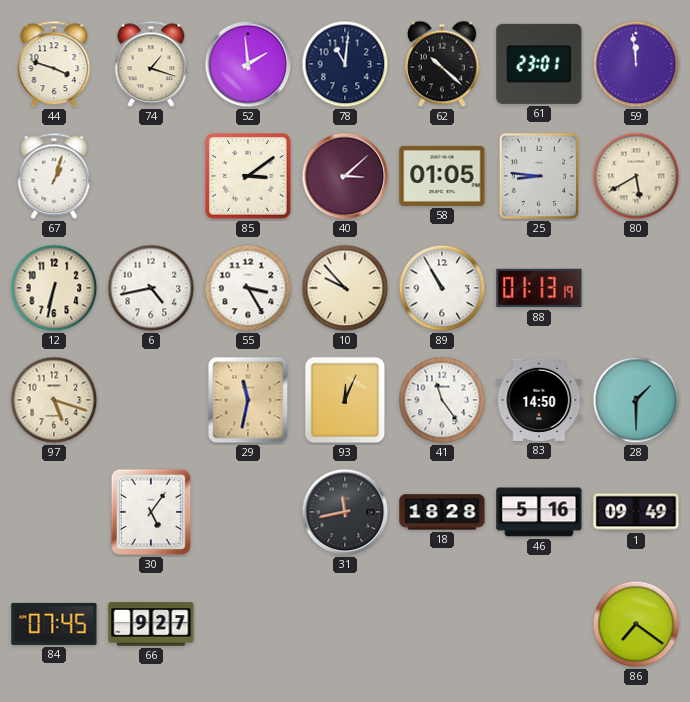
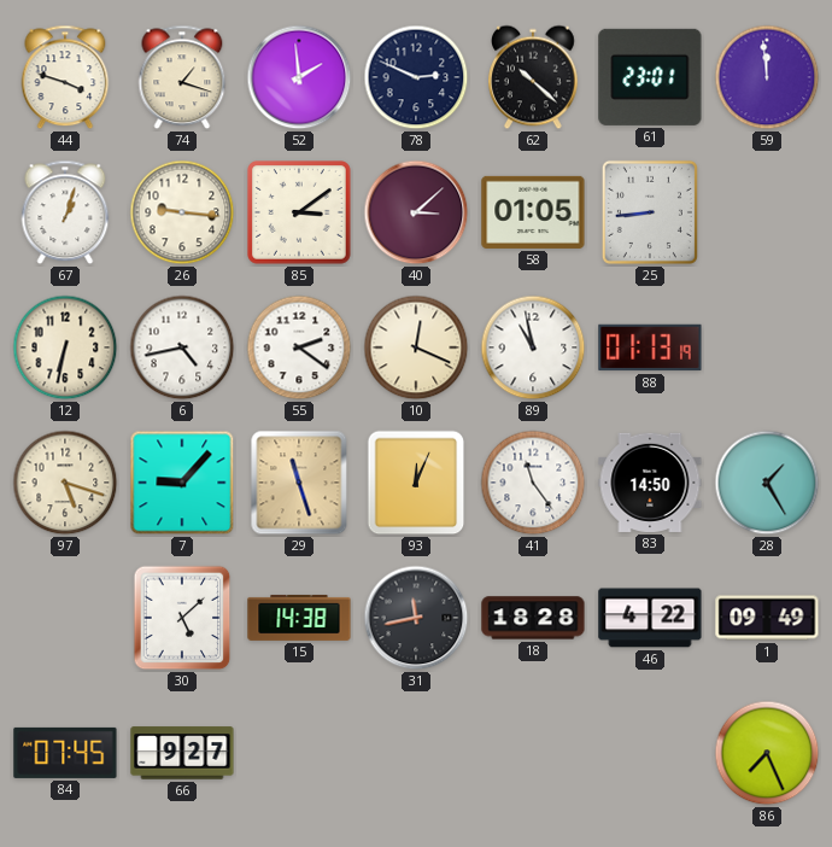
78: 11:01 -> 2:49 (416, 77)
26: none -> 9:16 (182, 212)
25: 8:46 -> 8:44 (650, 212)
80: 5:40 -> none (636, 176)
55: 3:25 -> 2:21 (299, 347)
10: 9:53 -> 12:19 (416, 347)
89: 10:55 -> 10:58 (533, 347)
7: none -> 9:07 (182, 483)
29: 11:32 -> 11:27 (299, 483)
28: 1:30 -> 1:25 (767, 483)
30: 5:06 -> 5:08 (182, 618)
15: none -> 14:38 (299, 618)
46: 5:16 -> 4:22 (650, 618)
86: 7:21 -> 7:26 (767, 753)
